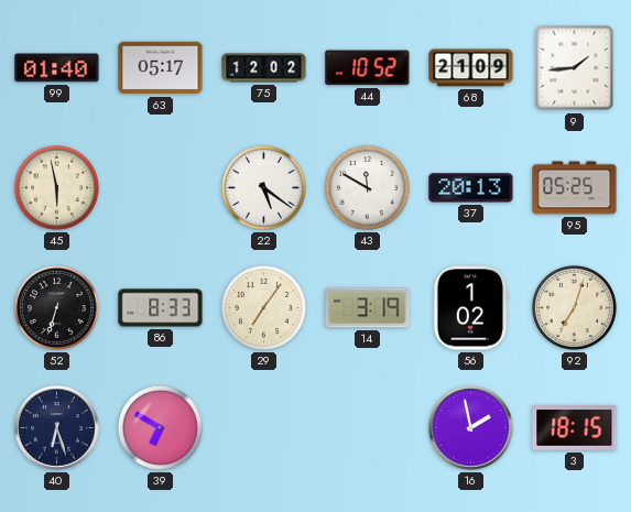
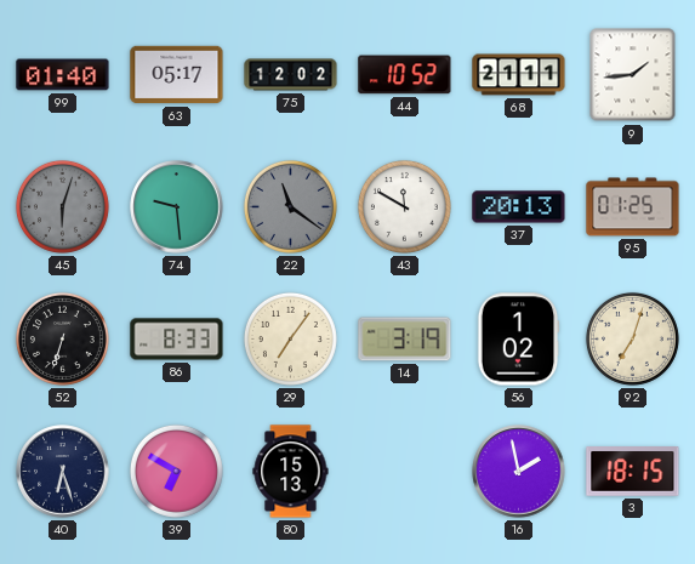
68: 21:09 -> 21:11 (519, 75)
45: 5:58 -> 6:03 (62, 206)
45 dial: cream -> grey (62, 206)
74: none -> 9:29 (177, 207)
22: 5:21 -> 11:21 (290, 206)
22 dial: white -> grey (290, 206)
95: 05:25 -> 01:25 (633, 207)
80: none -> 15:13 (291, 472)
